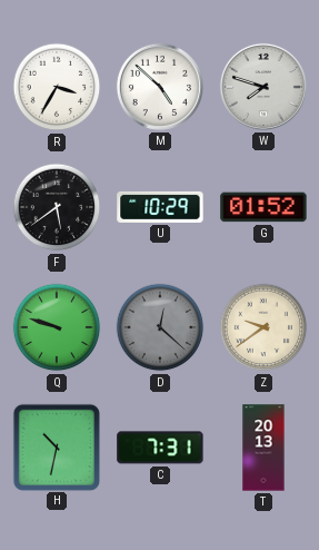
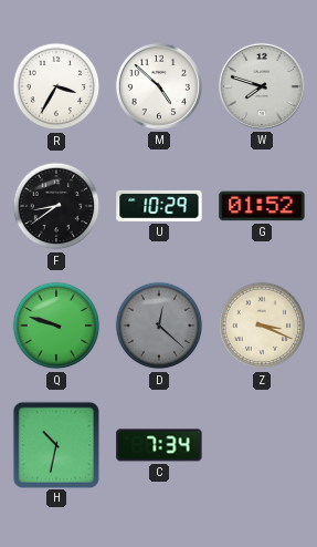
F: 5:39 -> 8:39 (56, 206)
Z: 9:39 -> 3:19 (262, 326)
C: 7:31 -> 7:34 (159, 445)
T: 20:13 -> none (263, 448)
